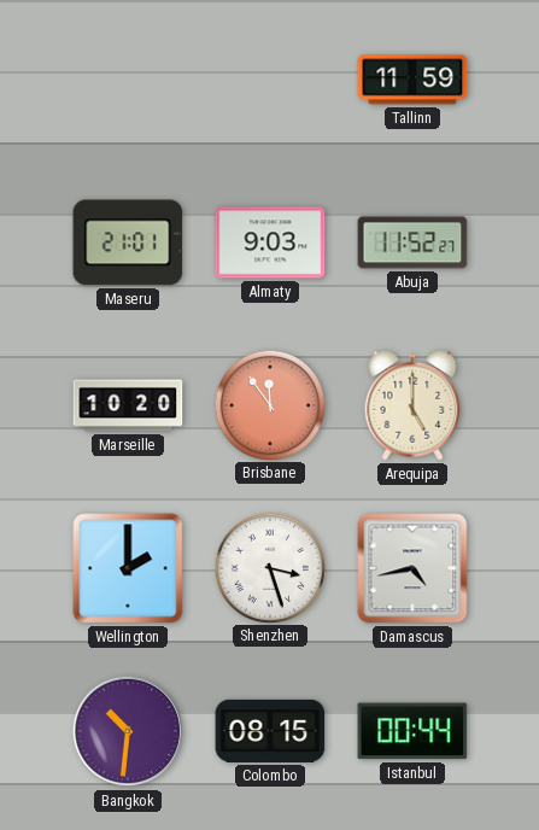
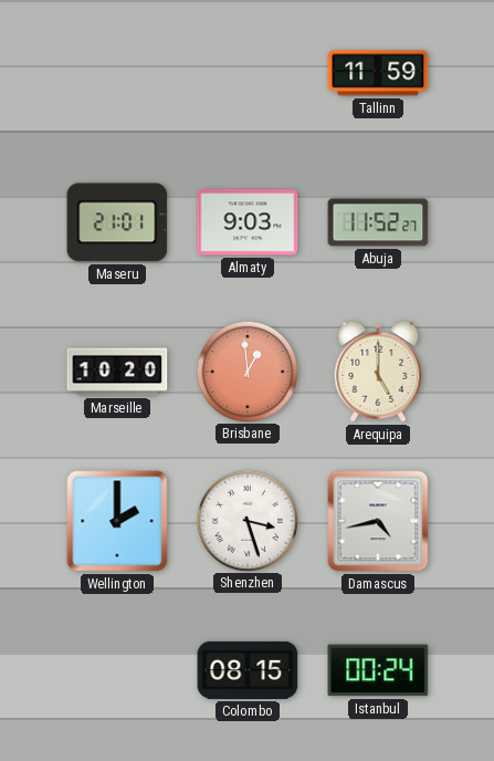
Brisbane: 11:54 -> 12:59 (246, 371)
Bangkok: 10:31 -> none (128, 731)
Istanbul: 00:44 -> 00:24 (378, 670)
